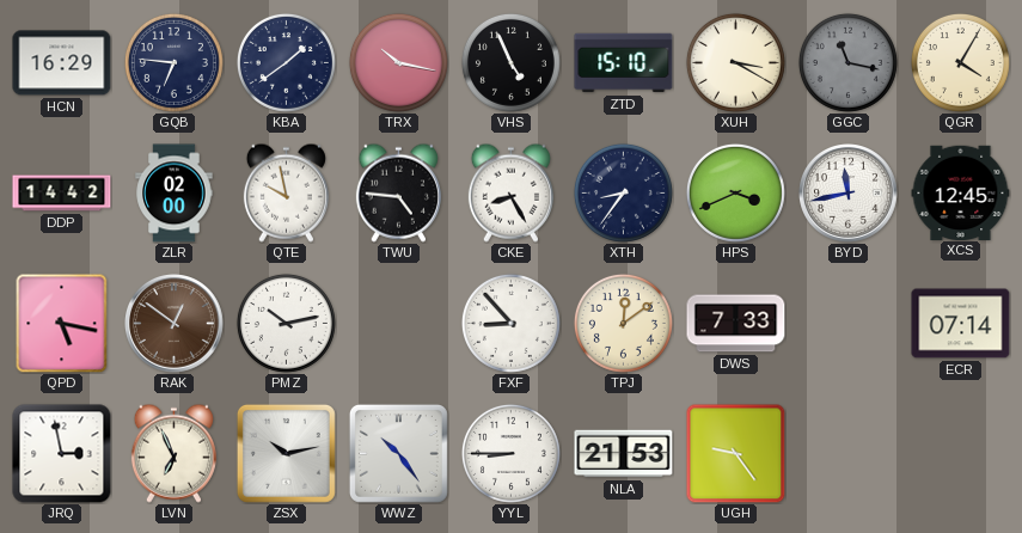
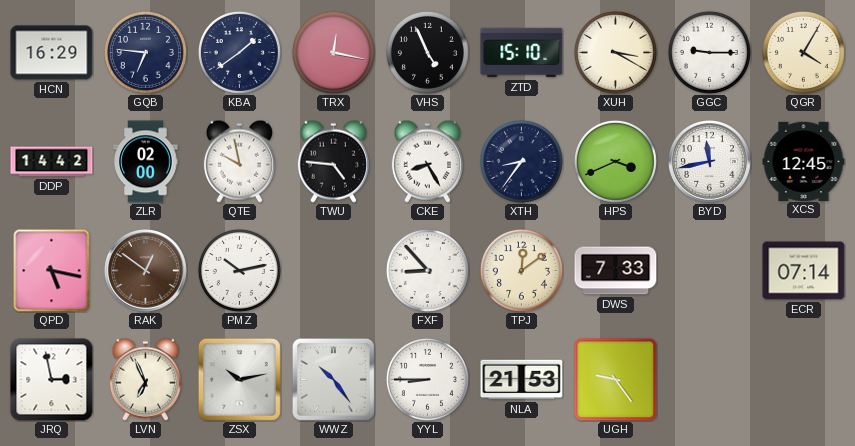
TRX: 10:17 -> 12:17 (333, 52)
GGC: 11:17 -> 9:15 (709, 52)
GGC dial: grey -> white (709, 52)
